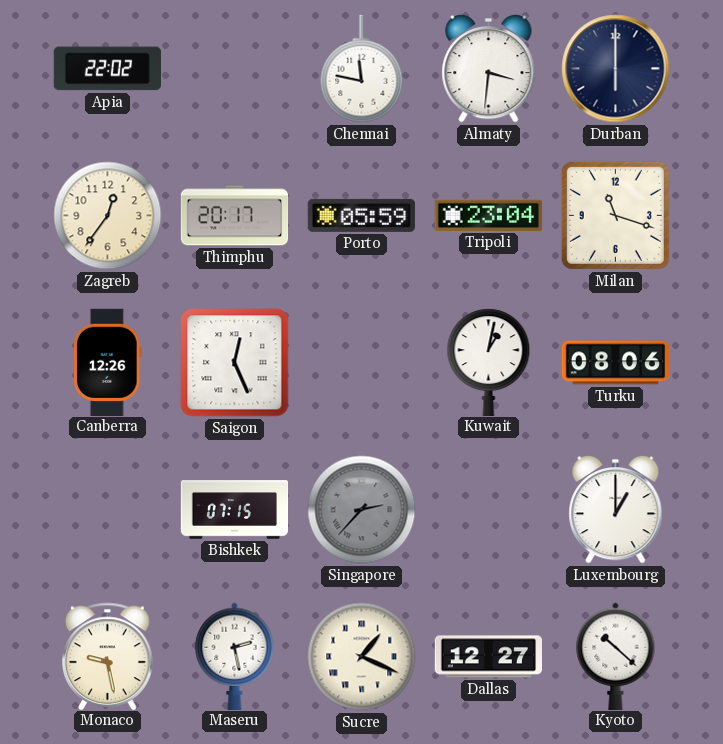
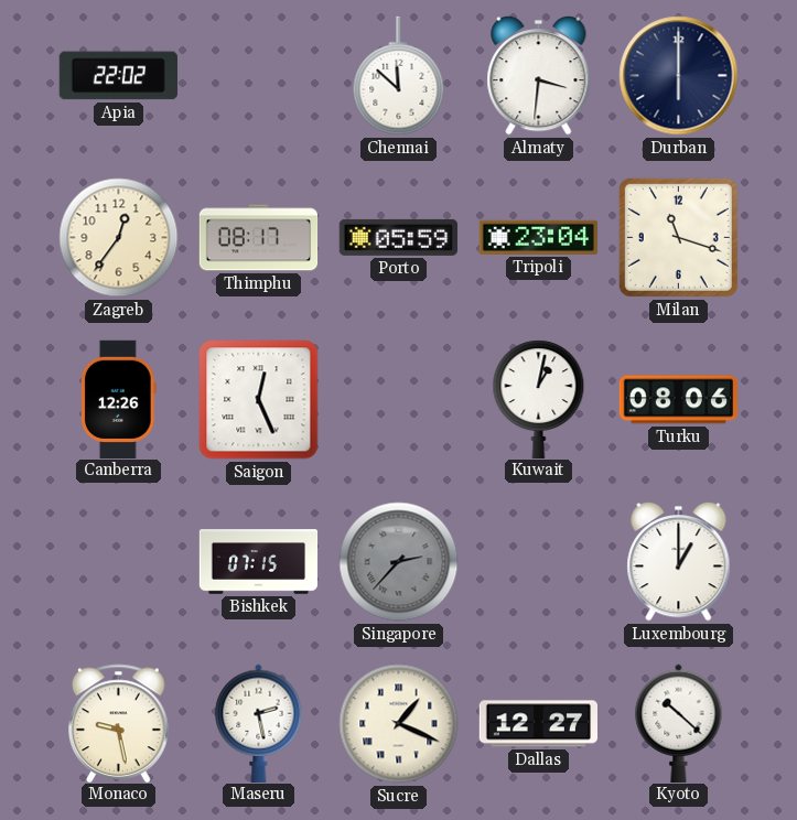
Chennai: 11:47 -> 11:52 (399, 76)
Thimphu: 20:17 -> 08:17 (259, 238)
